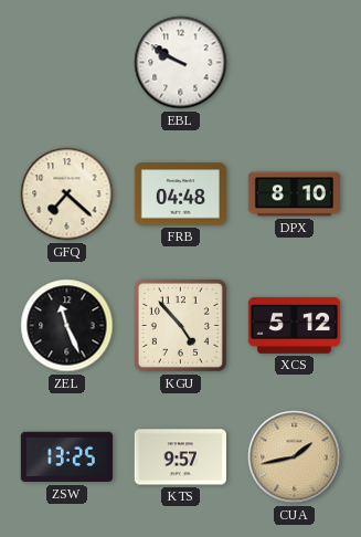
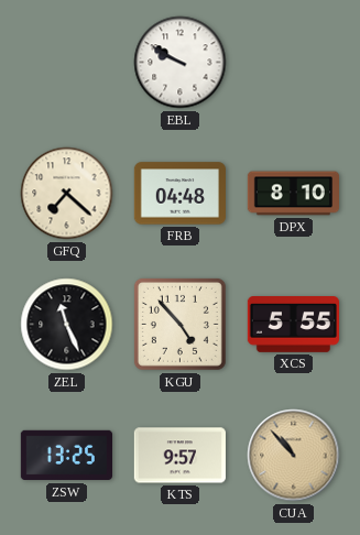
XCS: 5:12 -> 5:55 (293, 325)
CUA: 1:43 -> 10:53 (294, 456)
